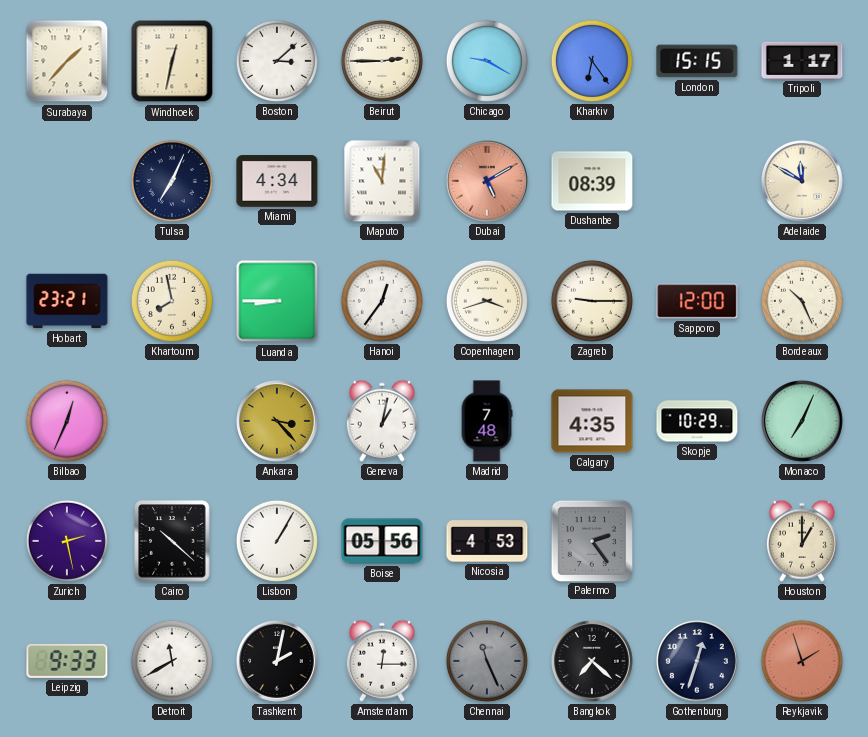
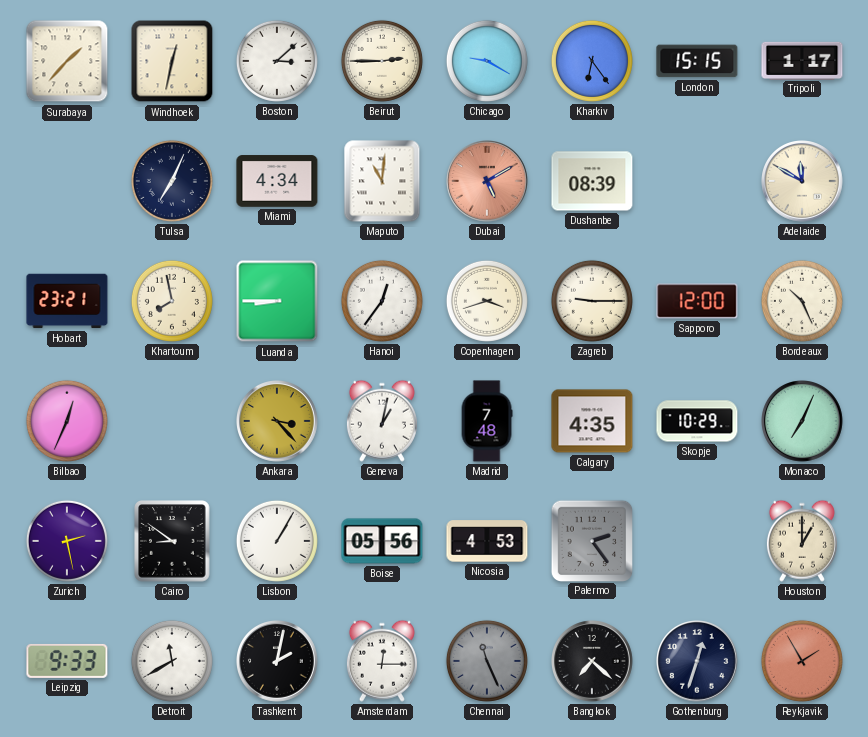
Cairo: 10:22 -> 8:51 (172, 541)
Reykjavik: 1:57 -> 1:55 (802, 661)
